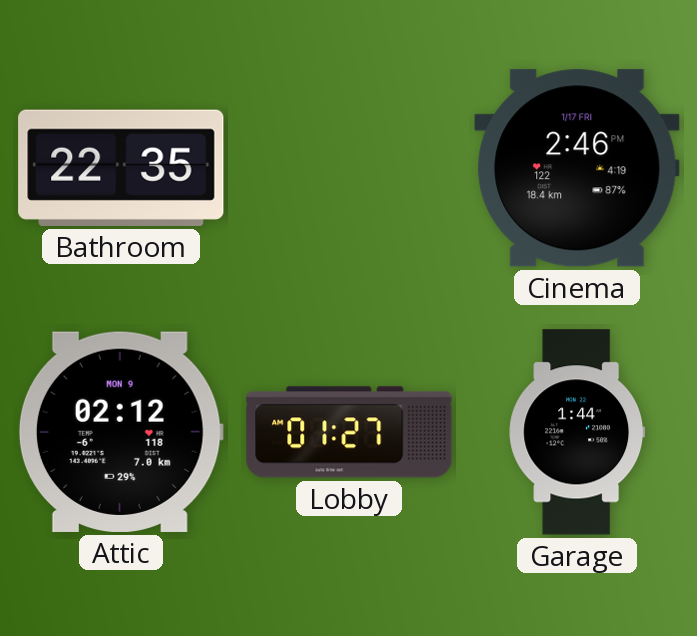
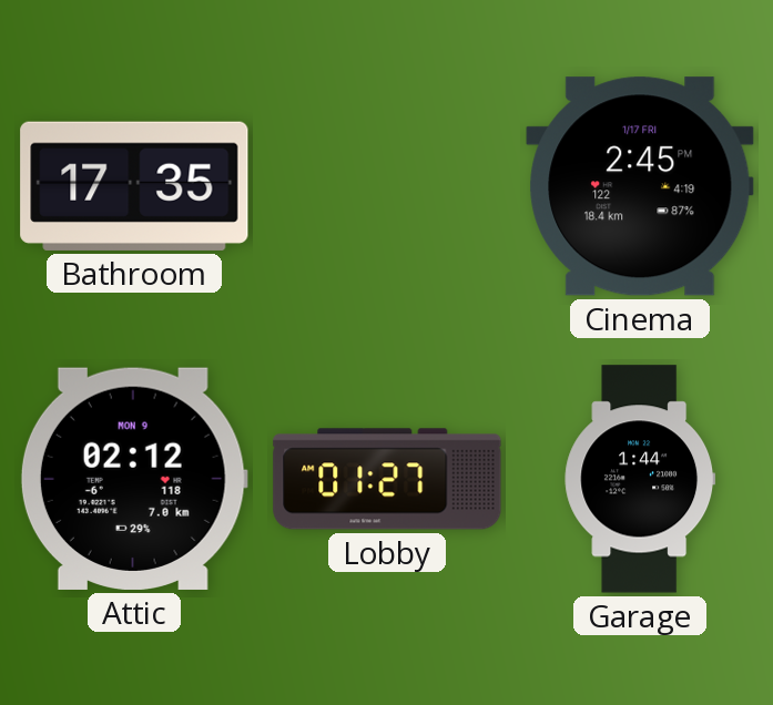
Bathroom: 22:35 -> 17:35 (134, 186)
Cinema: 2:46 -> 2:45 (640, 186)
